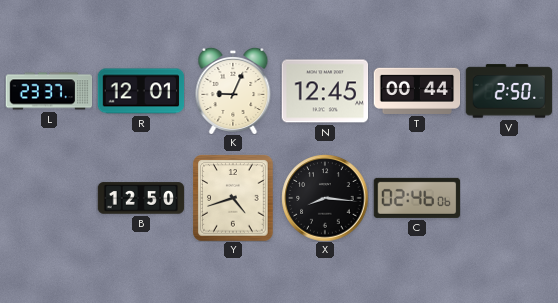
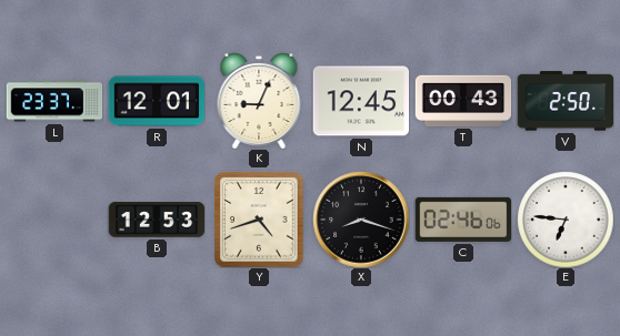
T: 00:44 -> 00:43 (463, 101)
B: 12:50 -> 12:53 (157, 220)
X: 8:16 -> 8:18 (361, 220)
E: none -> 6:46 (566, 220)
